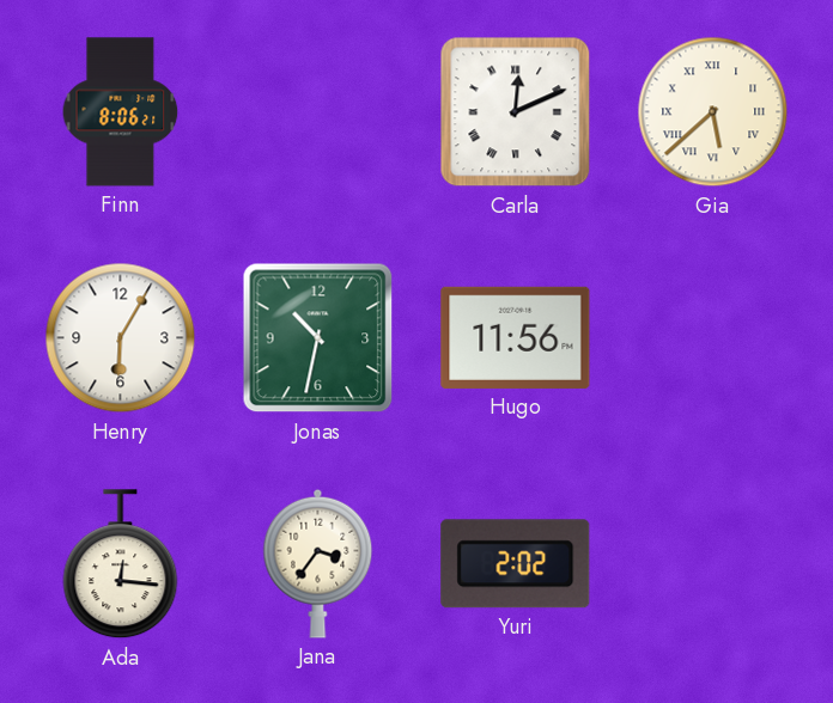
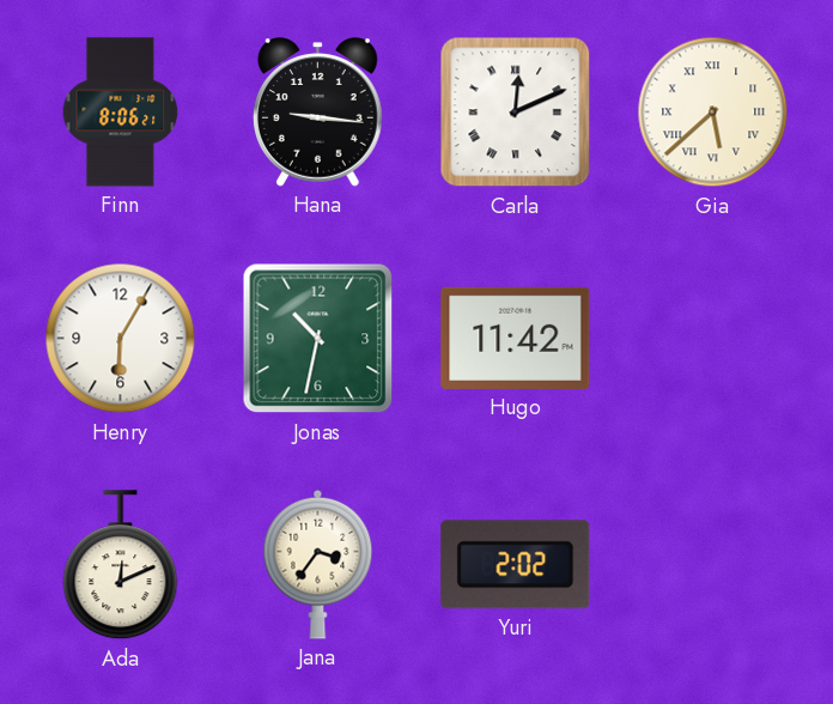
Hana: none -> 9:16 (318, 113)
Hugo: 11:56 -> 11:42 (516, 338)
Ada: 12:16 -> 12:11 (121, 565)
